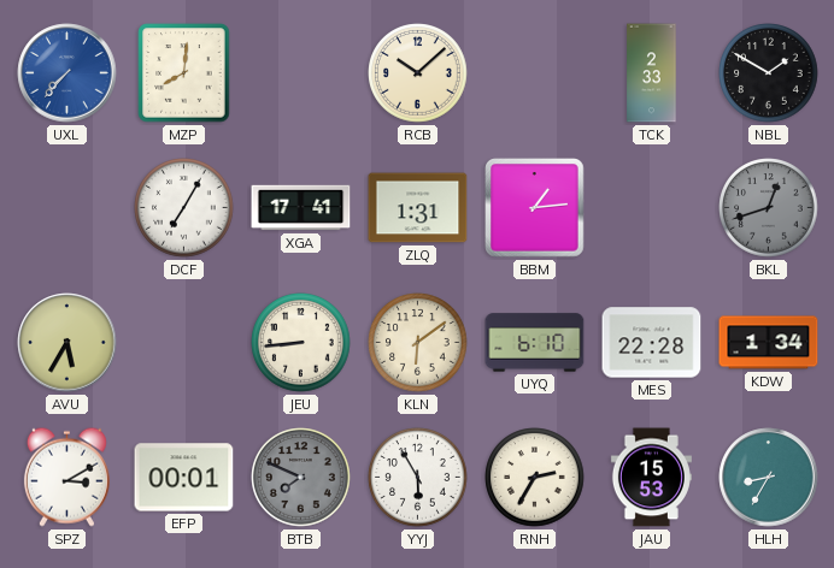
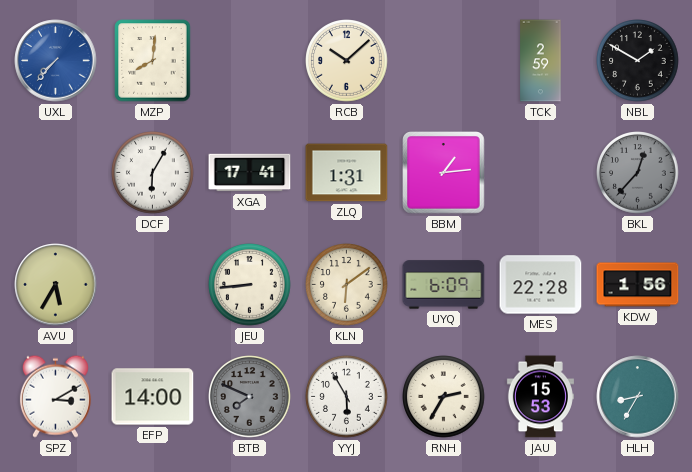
TCK: 2:33 -> 2:59 (541, 61)
DCF: 7:05 -> 6:05 (153, 173)
BKL: 12:42 -> 12:37 (638, 173)
UYQ: 6:10 -> 6:09 (444, 285)
KDW: 1:34 -> 1:56 (638, 285)
EFP: 00:01 -> 14:00 (153, 397)
